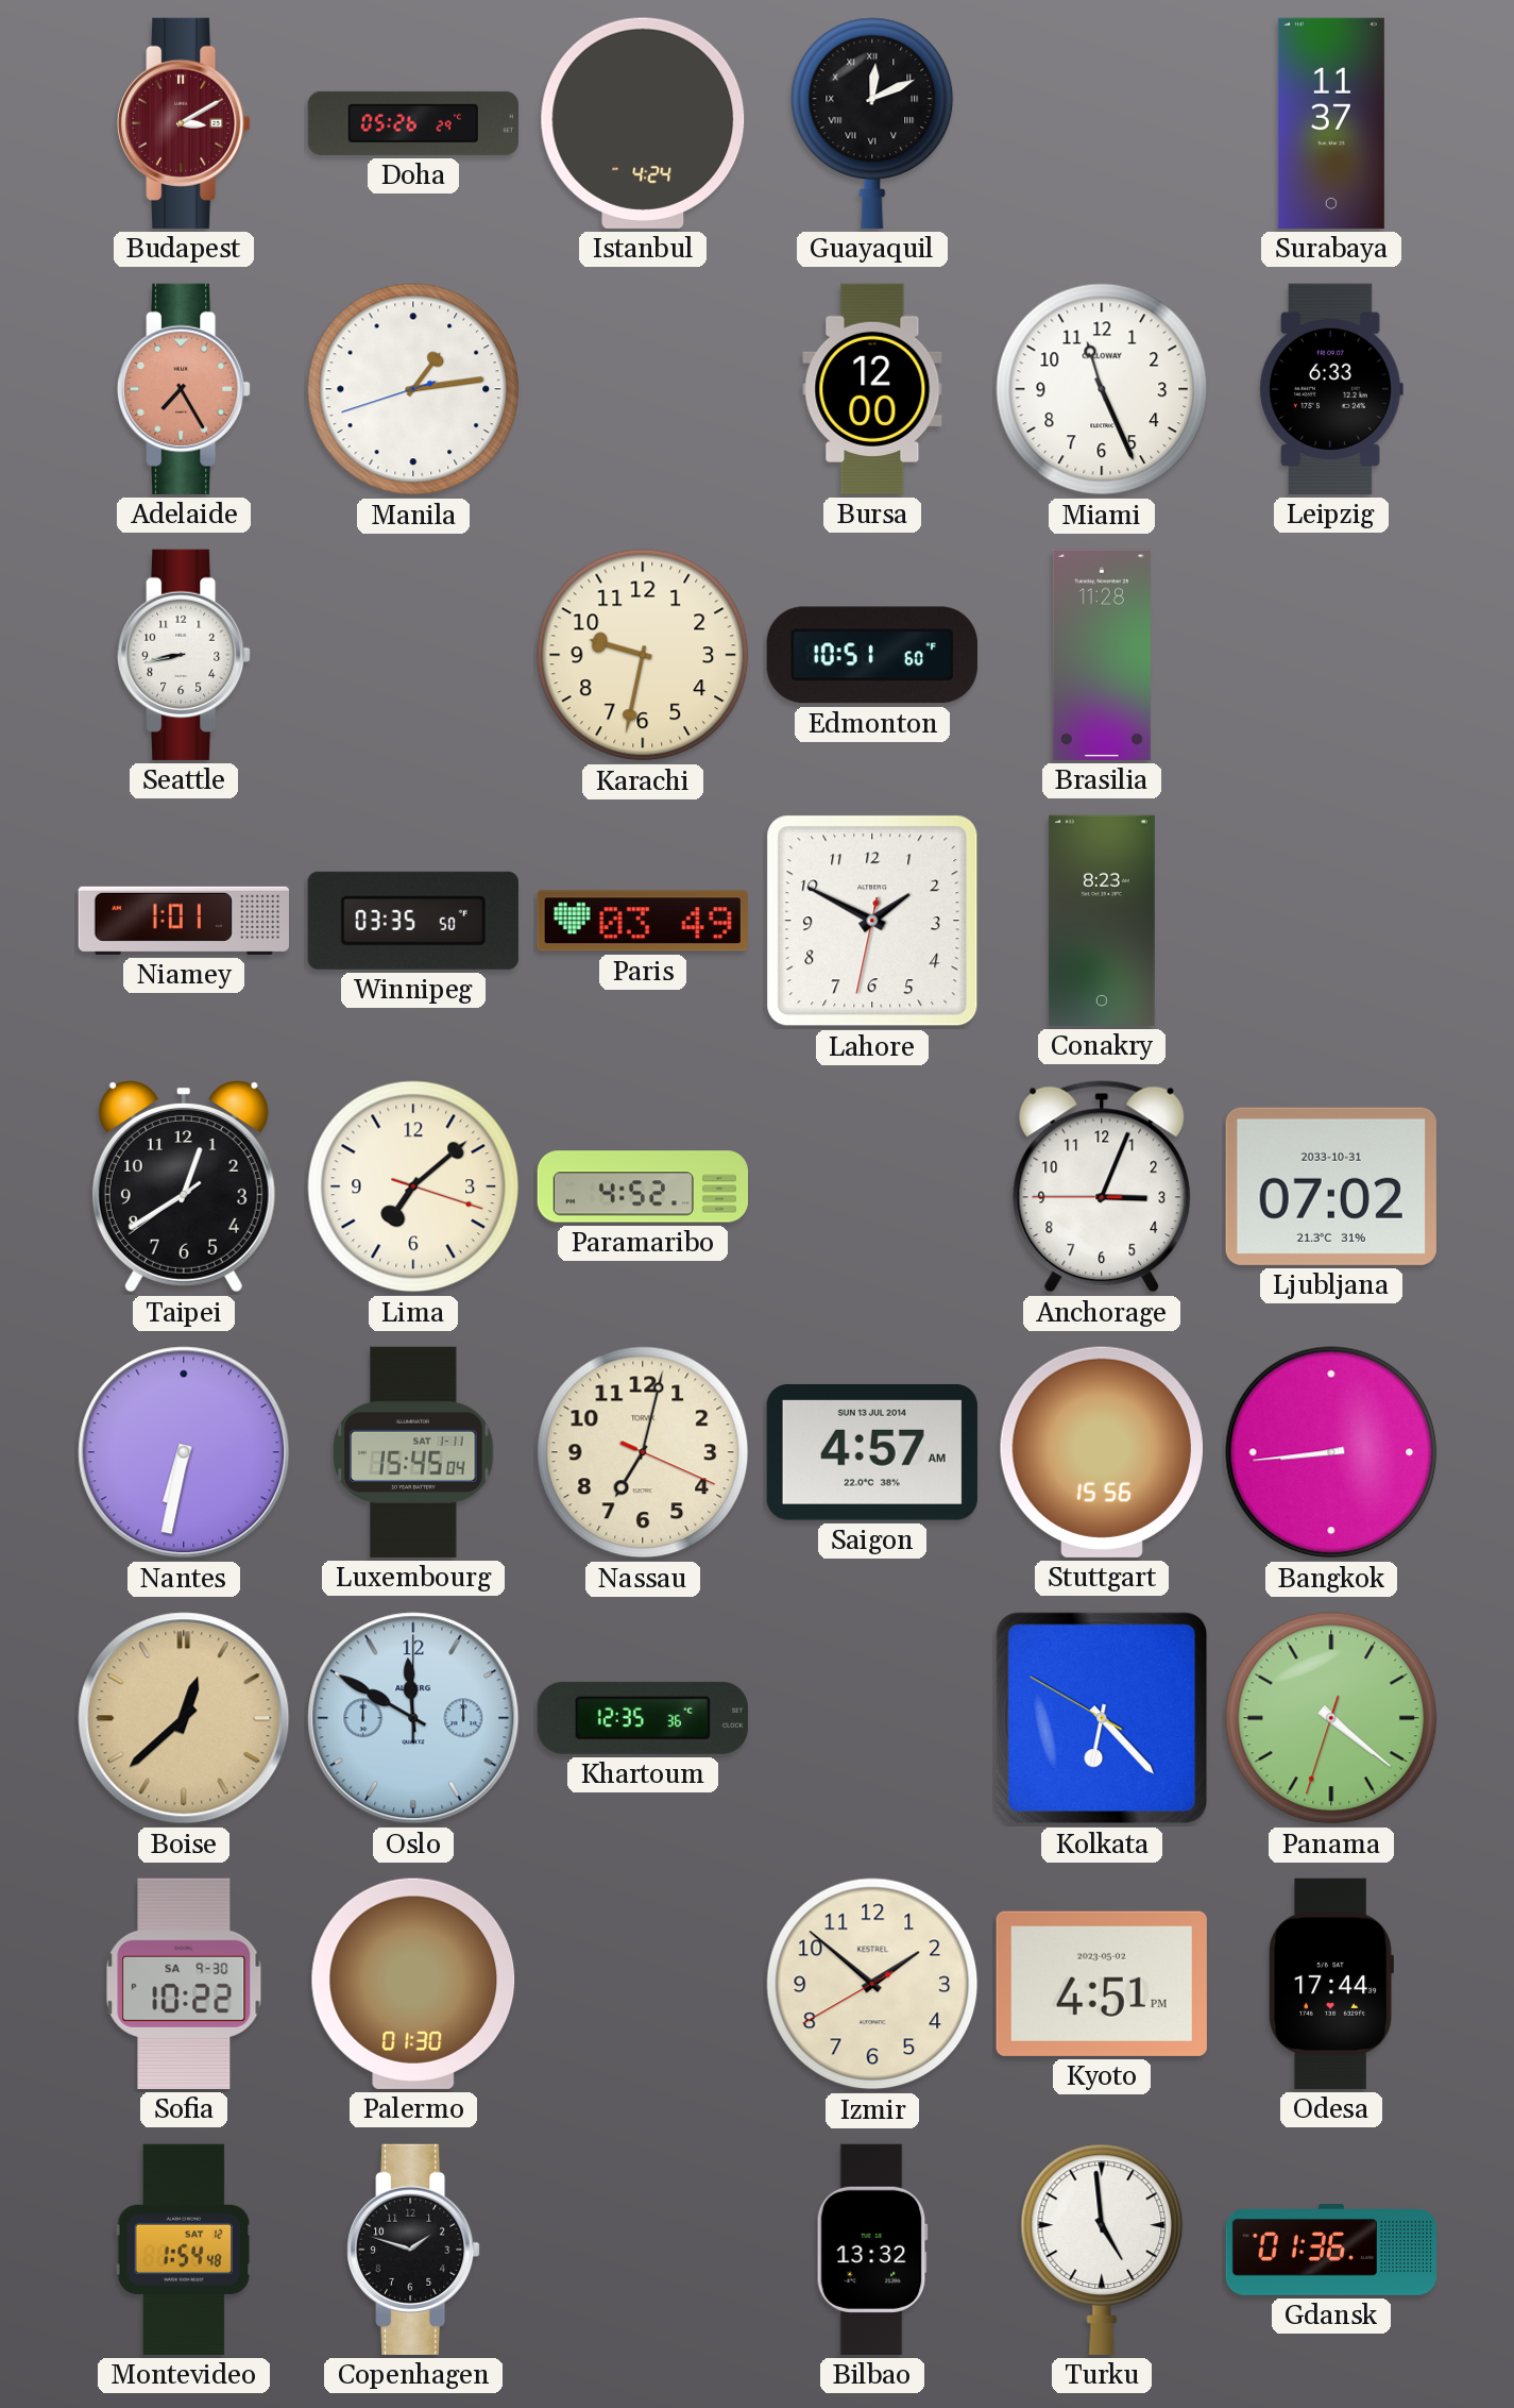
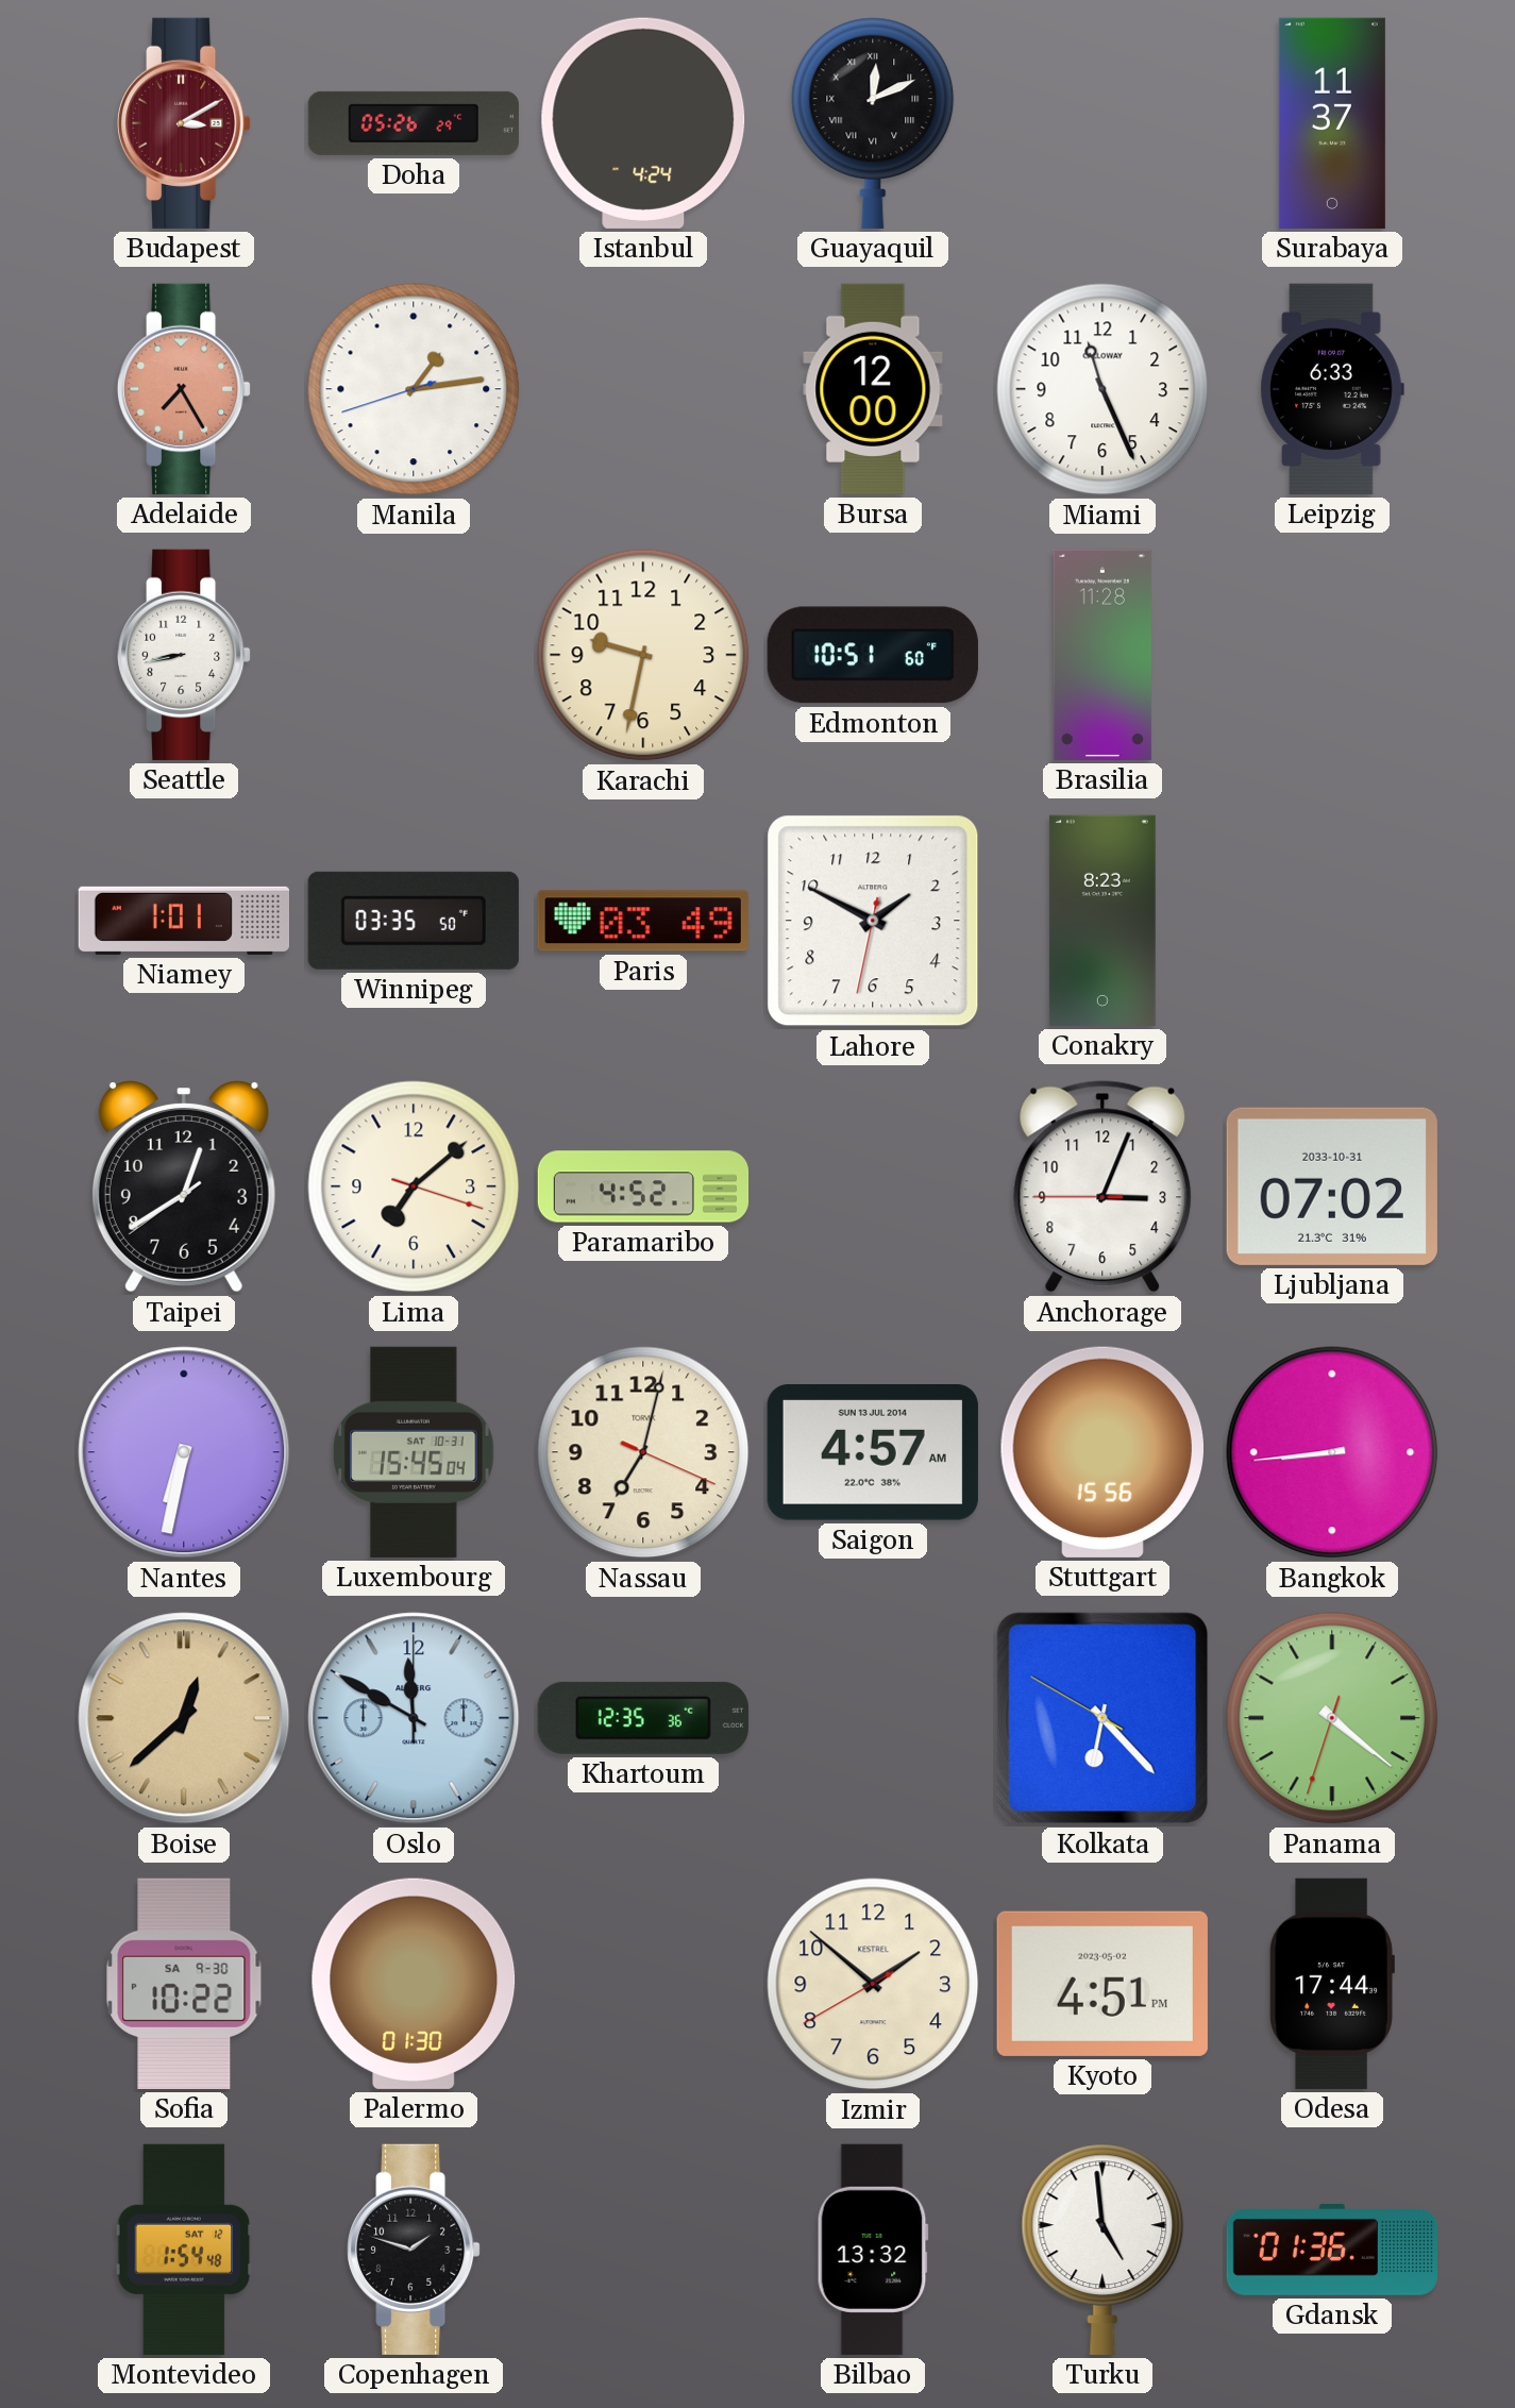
Luxembourg date: SAT 1-11 -> SAT 10-31 (414, 1452)
